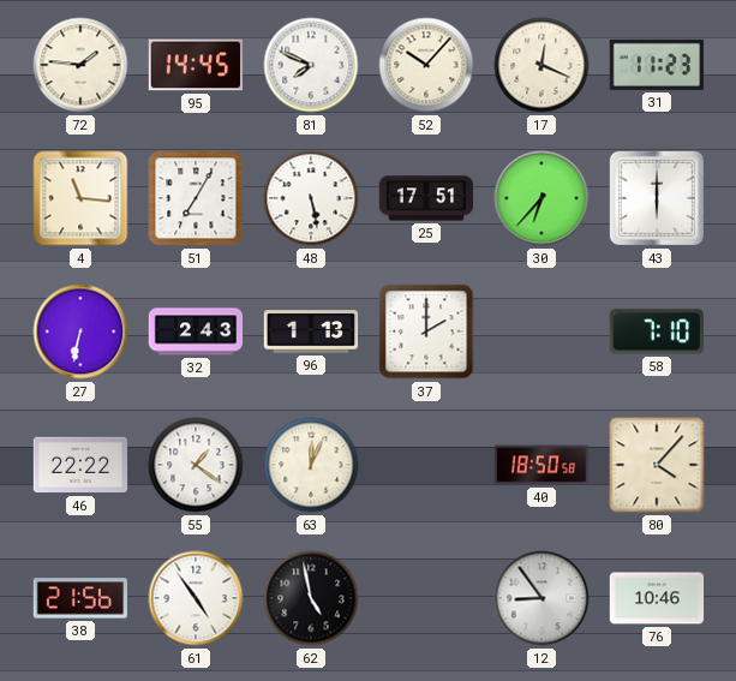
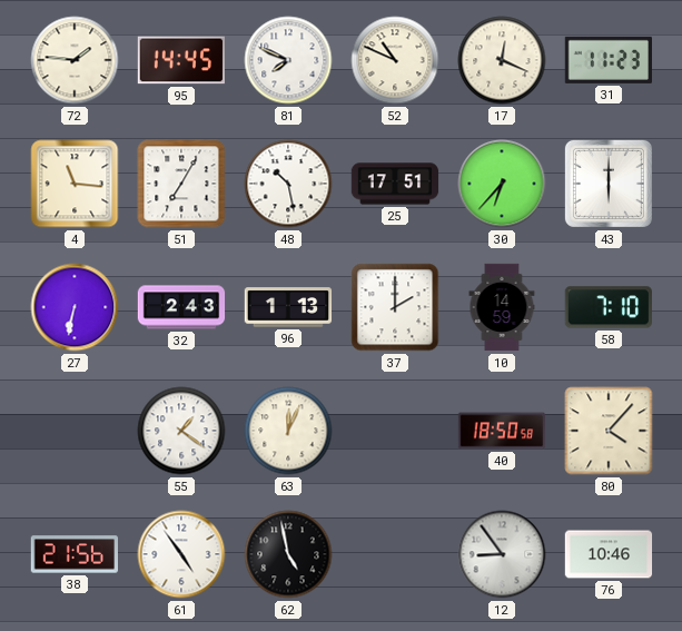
52: 10:07 -> 10:49 (395, 60)
48: 5:28 -> 10:28 (288, 184)
10: none -> 14:59 (502, 307)
46: 22:22 -> none (80, 465)
